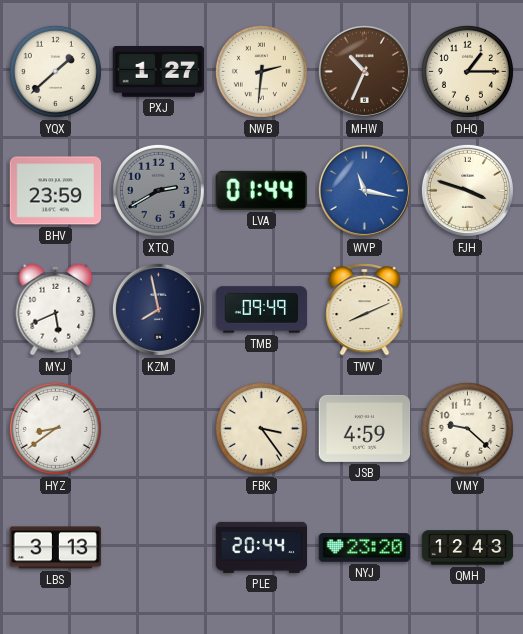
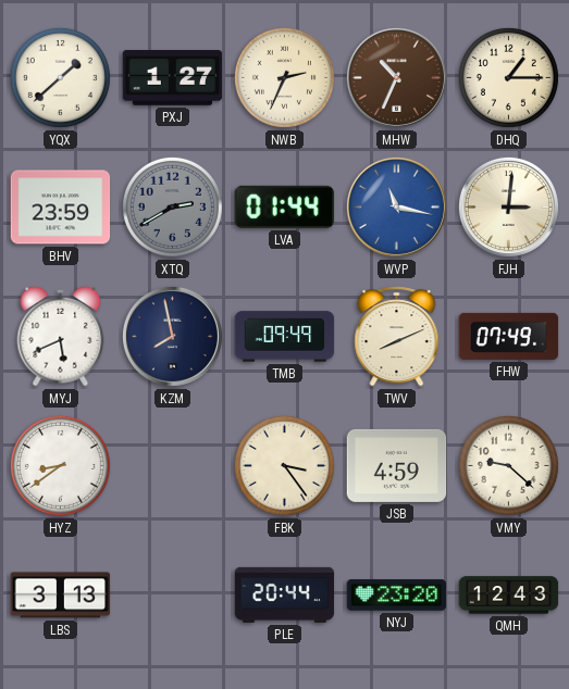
NWB: 2:31 -> 2:34 (284, 77)
FJH: 3:48 -> 3:01 (508, 206)
FHW: none -> 07:49 (509, 336)
